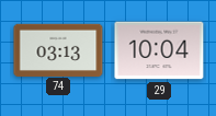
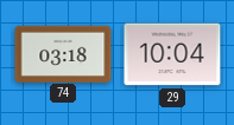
74: 03:13 -> 03:18 (63, 53)
